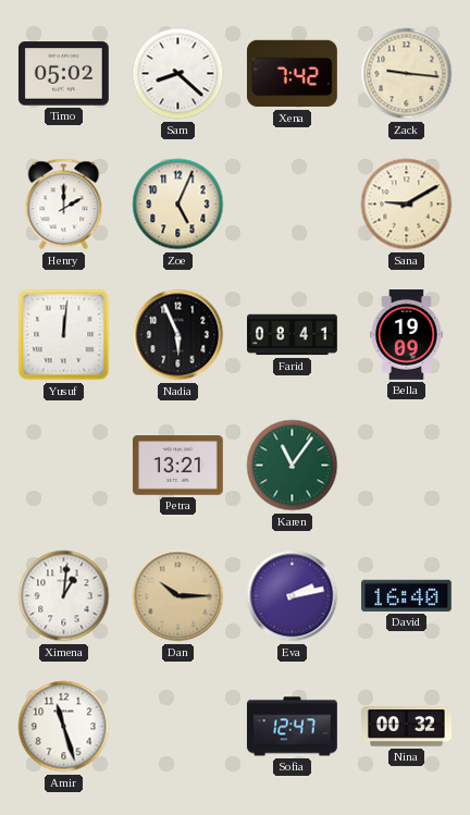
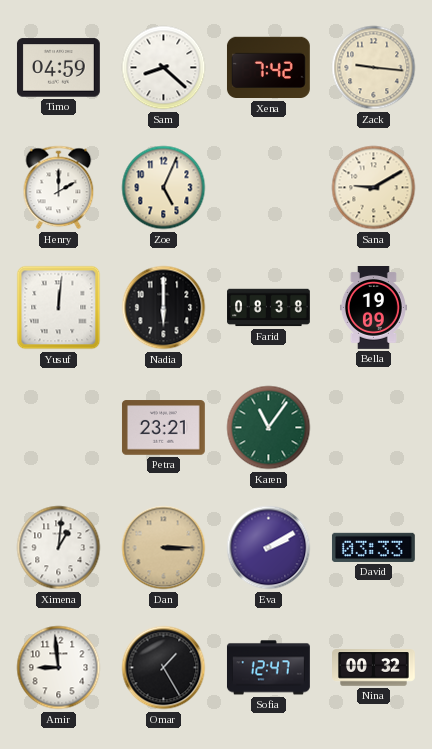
Timo: 05:02 -> 04:59 (58, 68)
Nadia: 5:56 -> 6:00 (164, 308)
Farid: 08:41 -> 08:38 (269, 308)
Petra: 13:21 -> 23:21 (163, 428)
Dan: 10:15 -> 3:15 (164, 548)
Eva: 2:13 -> 2:10 (269, 548)
David: 16:40 -> 03:33 (373, 547)
Amir: 11:27 -> 8:59 (59, 668)
Omar: none -> 1:25 (164, 668)
